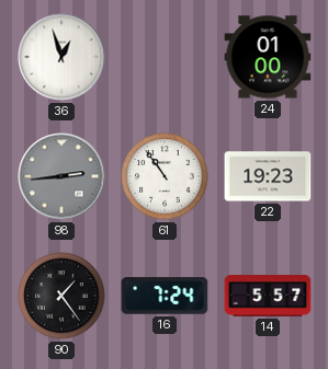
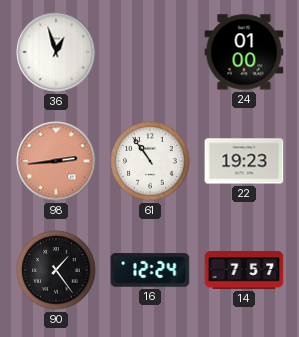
98 dial: grey -> salmon (56, 161)
16: 7:24 -> 12:24 (150, 270)
14: 5:57 -> 7:57 (244, 270)
